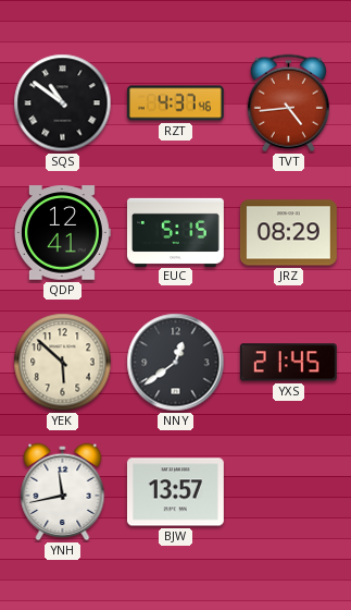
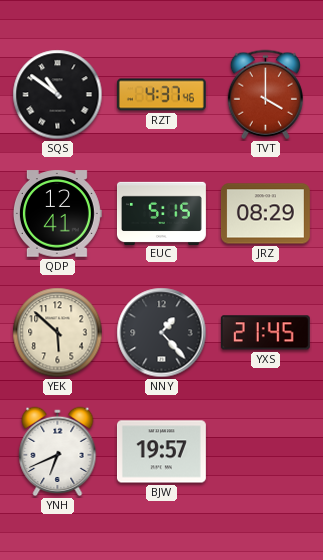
TVT: 4:44 -> 4:00 (265, 95)
NNY: 12:39 -> 1:23 (162, 333)
YNH: 11:43 -> 6:41 (58, 452)
BJW: 13:57 -> 19:57 (161, 452)
